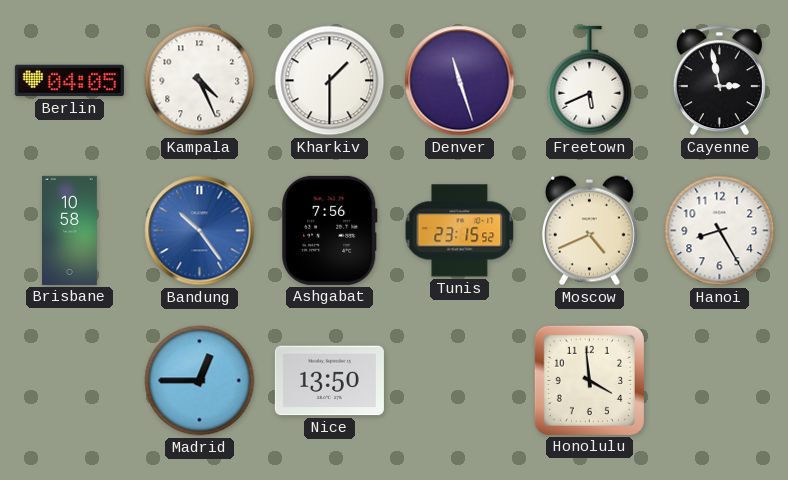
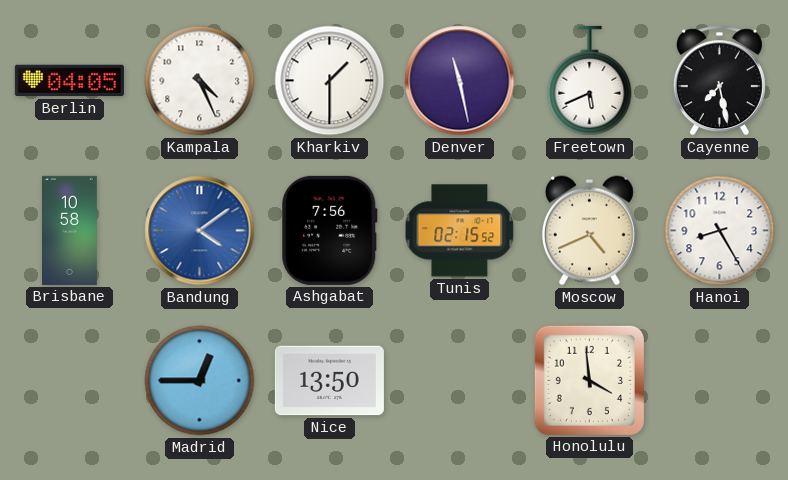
Denver: 11:27 -> 11:28 (460, 81)
Cayenne: 2:58 -> 7:28 (719, 81)
Bandung: 10:24 -> 4:09 (200, 231)
Tunis: 23:15 -> 02:15 (460, 231)
